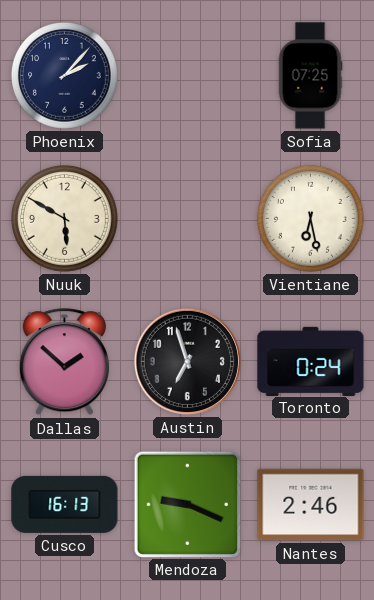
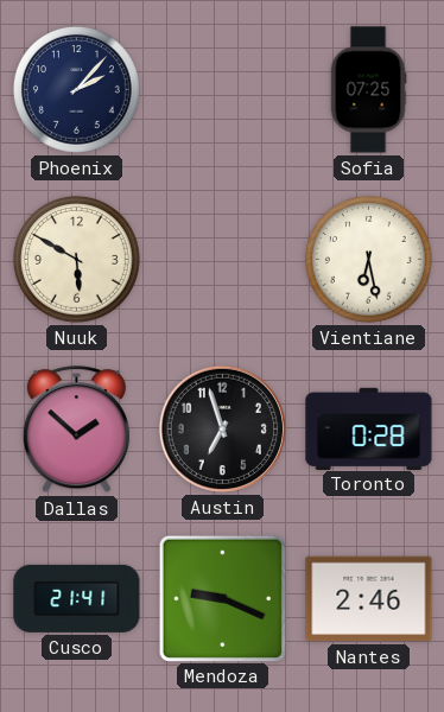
Toronto: 0:24 -> 0:28 (369, 428)
Cusco: 16:13 -> 21:41 (77, 598)
